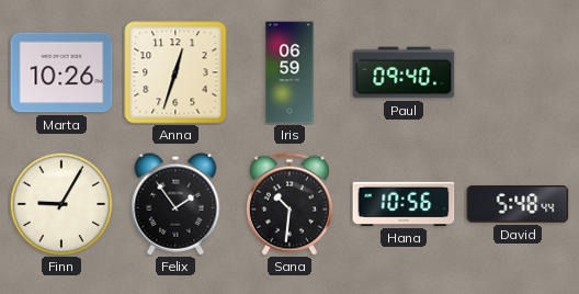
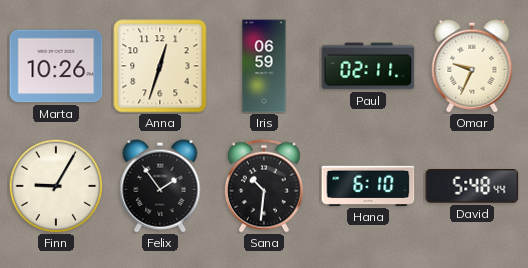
Paul: 09:40 -> 02:11 (368, 66)
Omar: none -> 9:34 (472, 66)
Hana: 10:56 -> 6:10 (368, 186)
